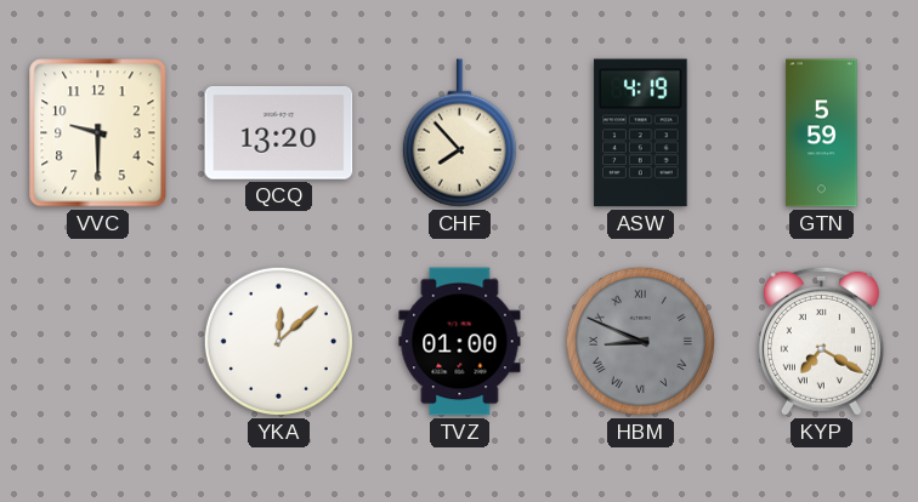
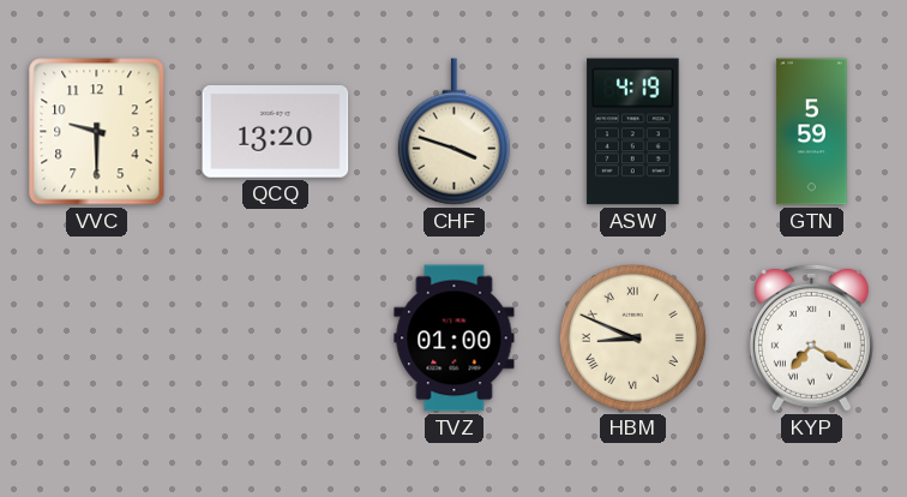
CHF: 7:53 -> 3:48 (453, 132)
YKA: 12:08 -> none (278, 341)
HBM dial: grey -> cream (632, 337)
